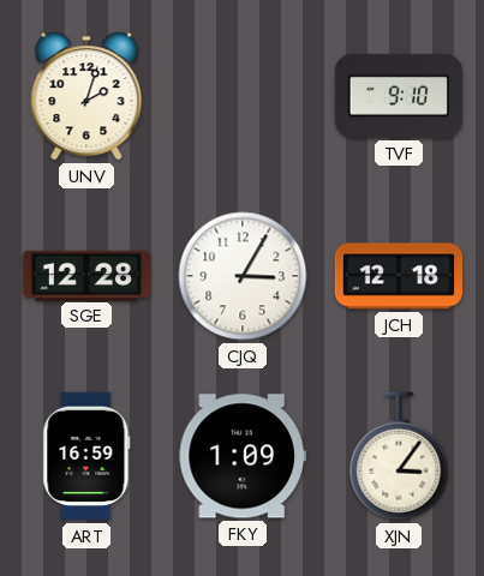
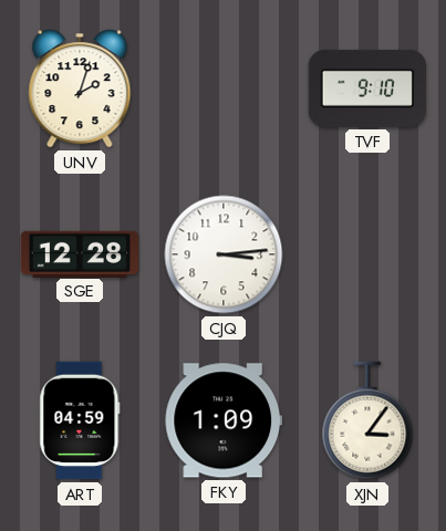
CJQ: 3:05 -> 3:14 (224, 254)
JCH: 12:18 -> none (399, 276)
ART: 16:59 -> 04:59 (80, 420)
